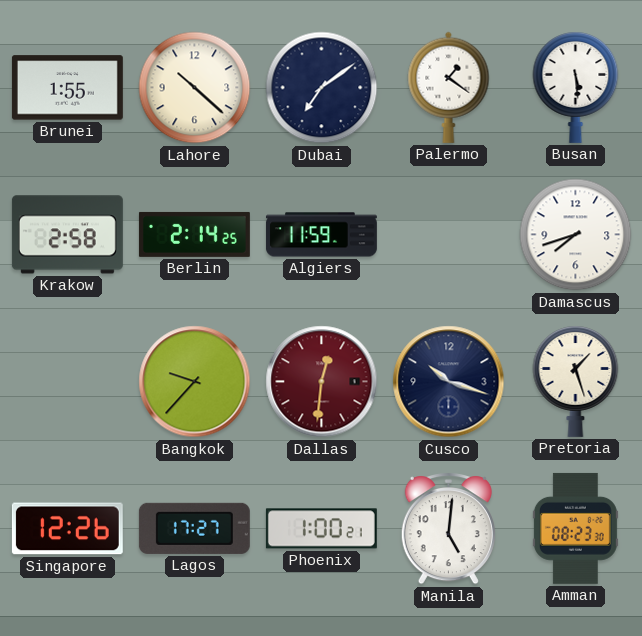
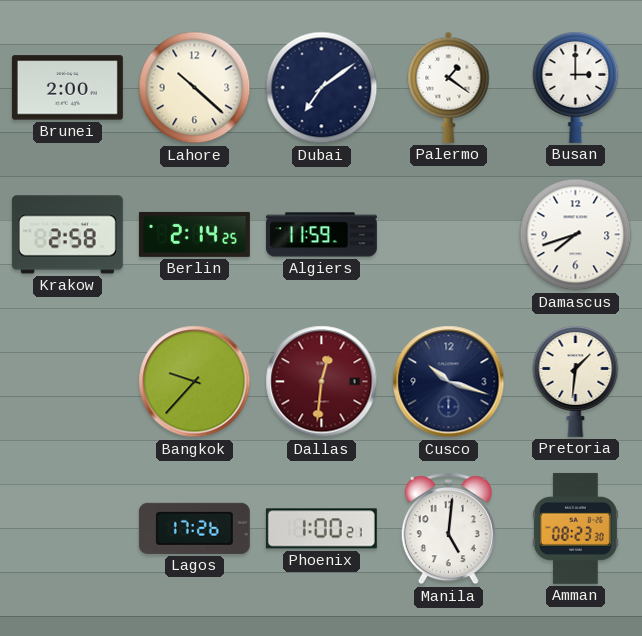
Brunei: 1:55 -> 2:00 (67, 88)
Busan: 5:29 -> 3:00 (576, 87)
Pretoria: 1:27 -> 1:31 (576, 381)
Singapore: 12:26 -> none (67, 529)
Lagos: 17:27 -> 17:26 (194, 528)
